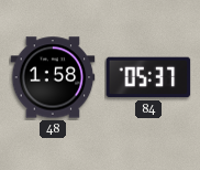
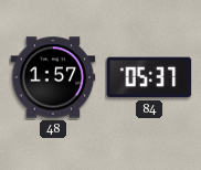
48: 1:58 -> 1:57 (53, 77)
